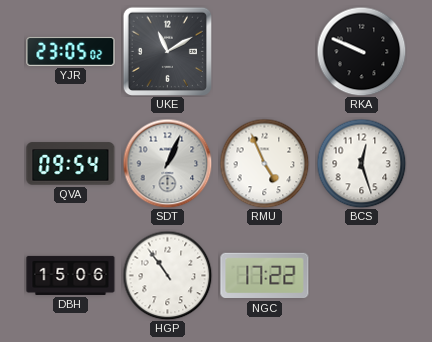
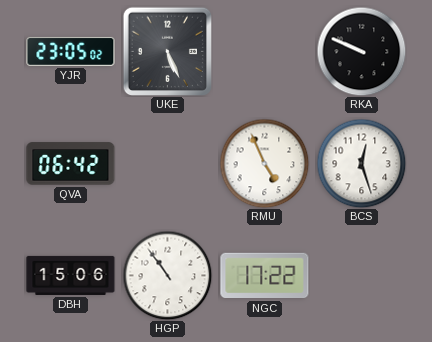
UKE: 11:10 -> 5:26 (167, 51)
QVA: 09:54 -> 06:42 (71, 164)
SDT: 1:04 -> none (167, 163)
